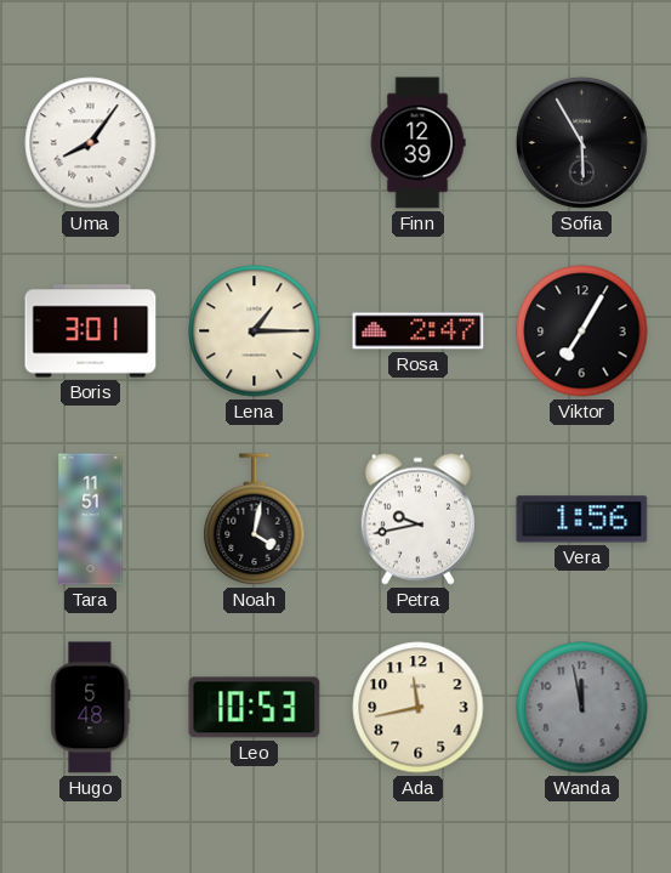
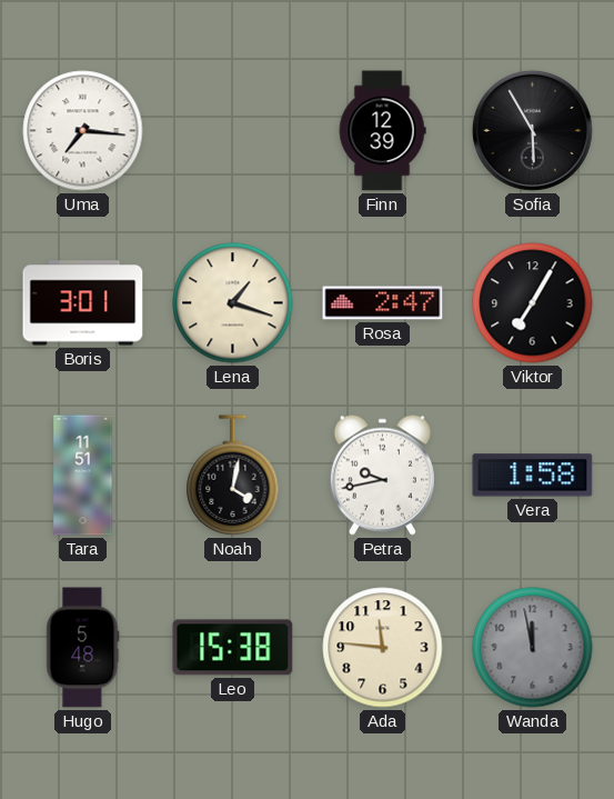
Uma: 8:06 -> 7:16 (83, 131)
Lena: 1:15 -> 1:18 (233, 303)
Vera: 1:56 -> 1:58 (533, 476)
Leo: 10:53 -> 15:38 (233, 648)
Ada: 11:43 -> 11:46 (383, 648)
